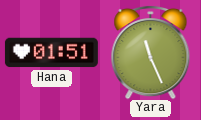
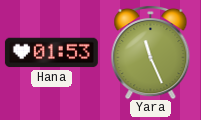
Hana: 01:51 -> 01:53 (51, 53)
